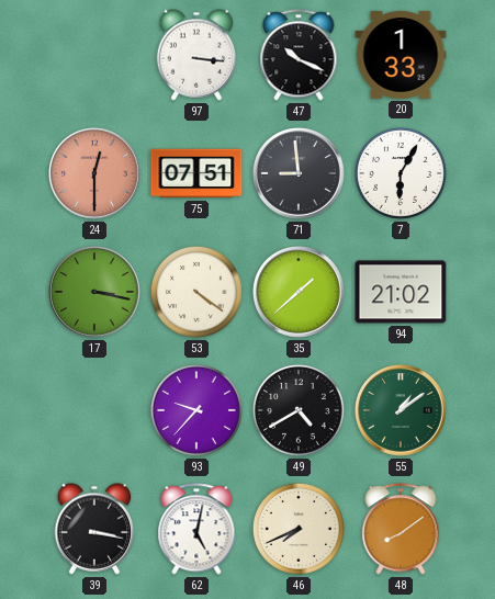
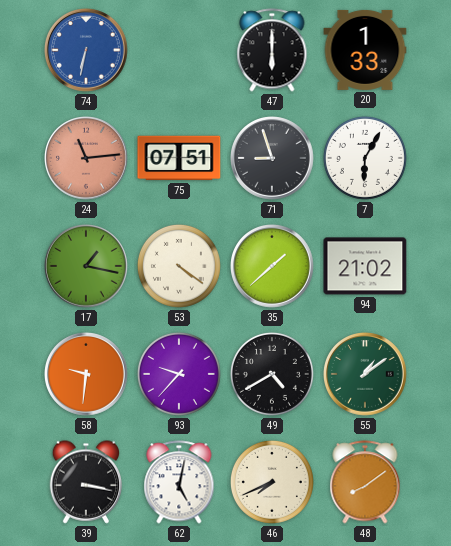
74: none -> 6:32 (87, 51)
97: 3:16 -> none (196, 55)
47: 10:19 -> 6:00 (272, 50)
24: 12:30 -> 11:14 (87, 159)
71: 8:59 -> 8:57 (273, 159)
17: 3:17 -> 1:17 (87, 267)
58: none -> 9:31 (87, 375)
